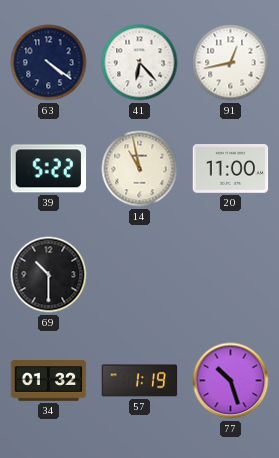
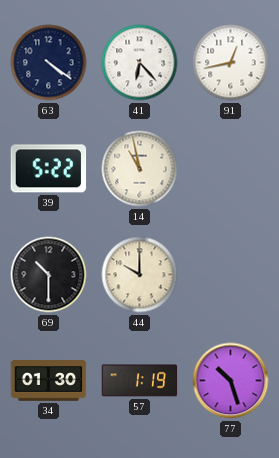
20: 11:00 -> none (231, 169)
44: none -> 10:00 (140, 275)
34: 01:32 -> 01:30 (49, 381)
